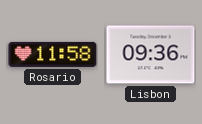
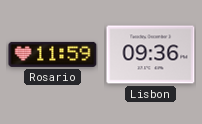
Rosario: 11:58 -> 11:59 (53, 54)
